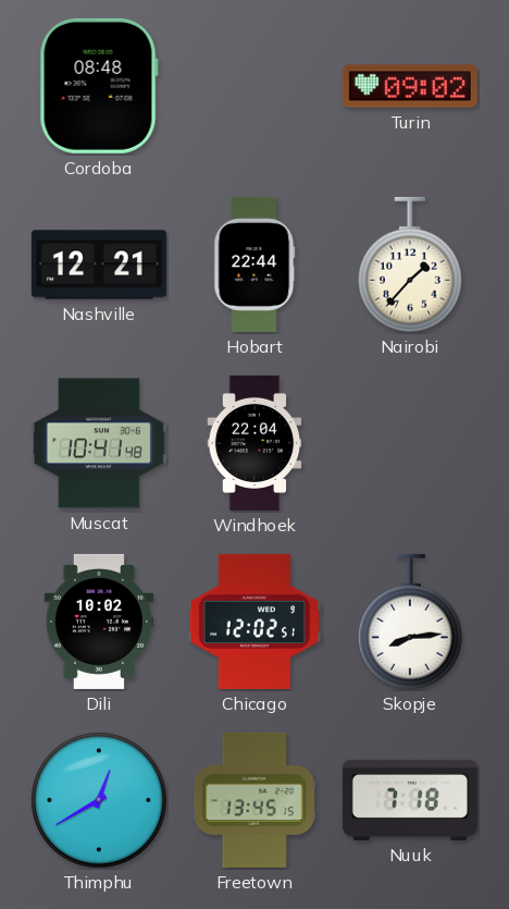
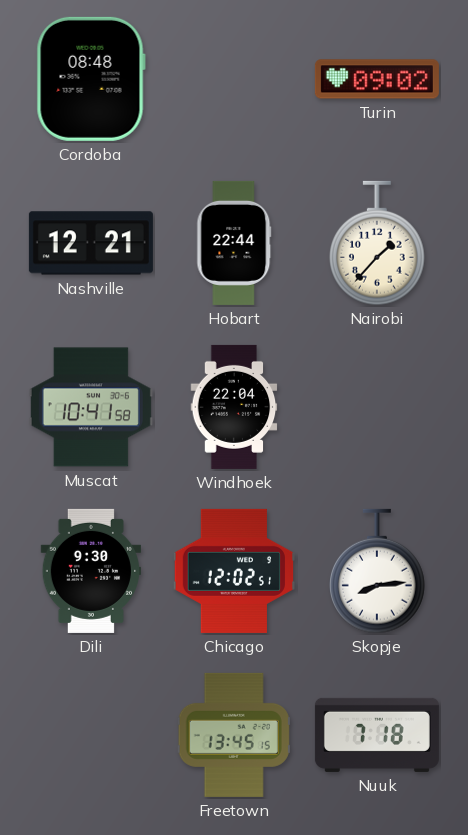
Muscat: 10:41:48 -> 10:41:58 (91, 407)
Dili: 10:02 -> 9:30 (90, 571)
Thimphu: 12:40 -> none (100, 801)
